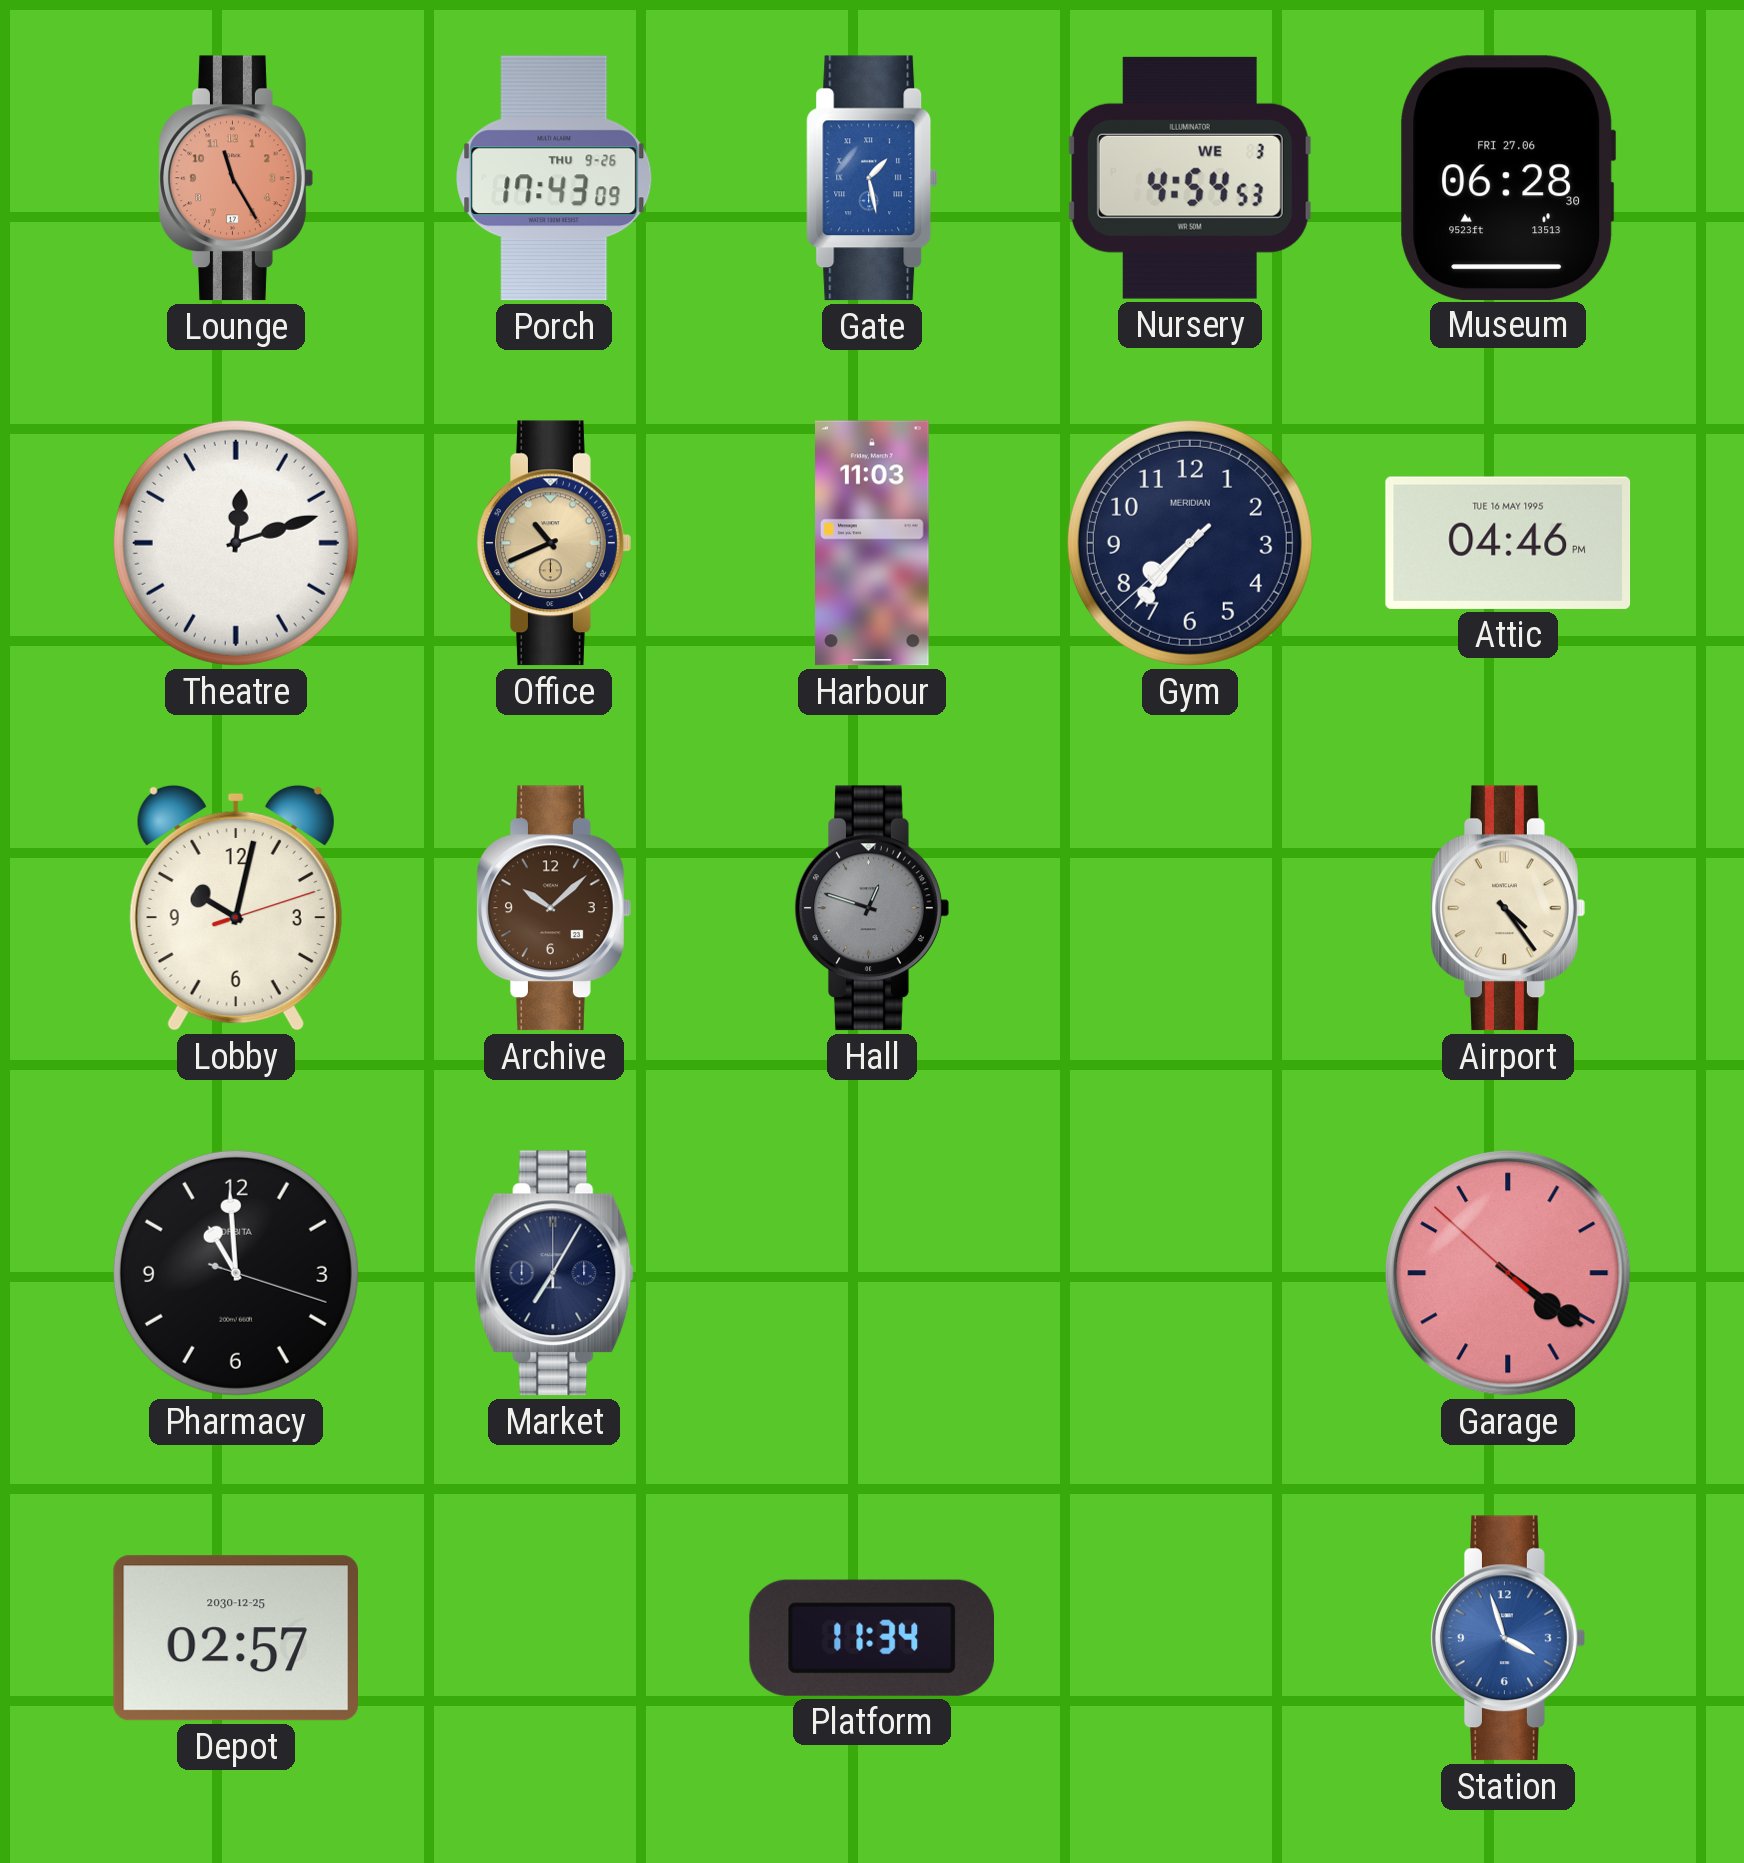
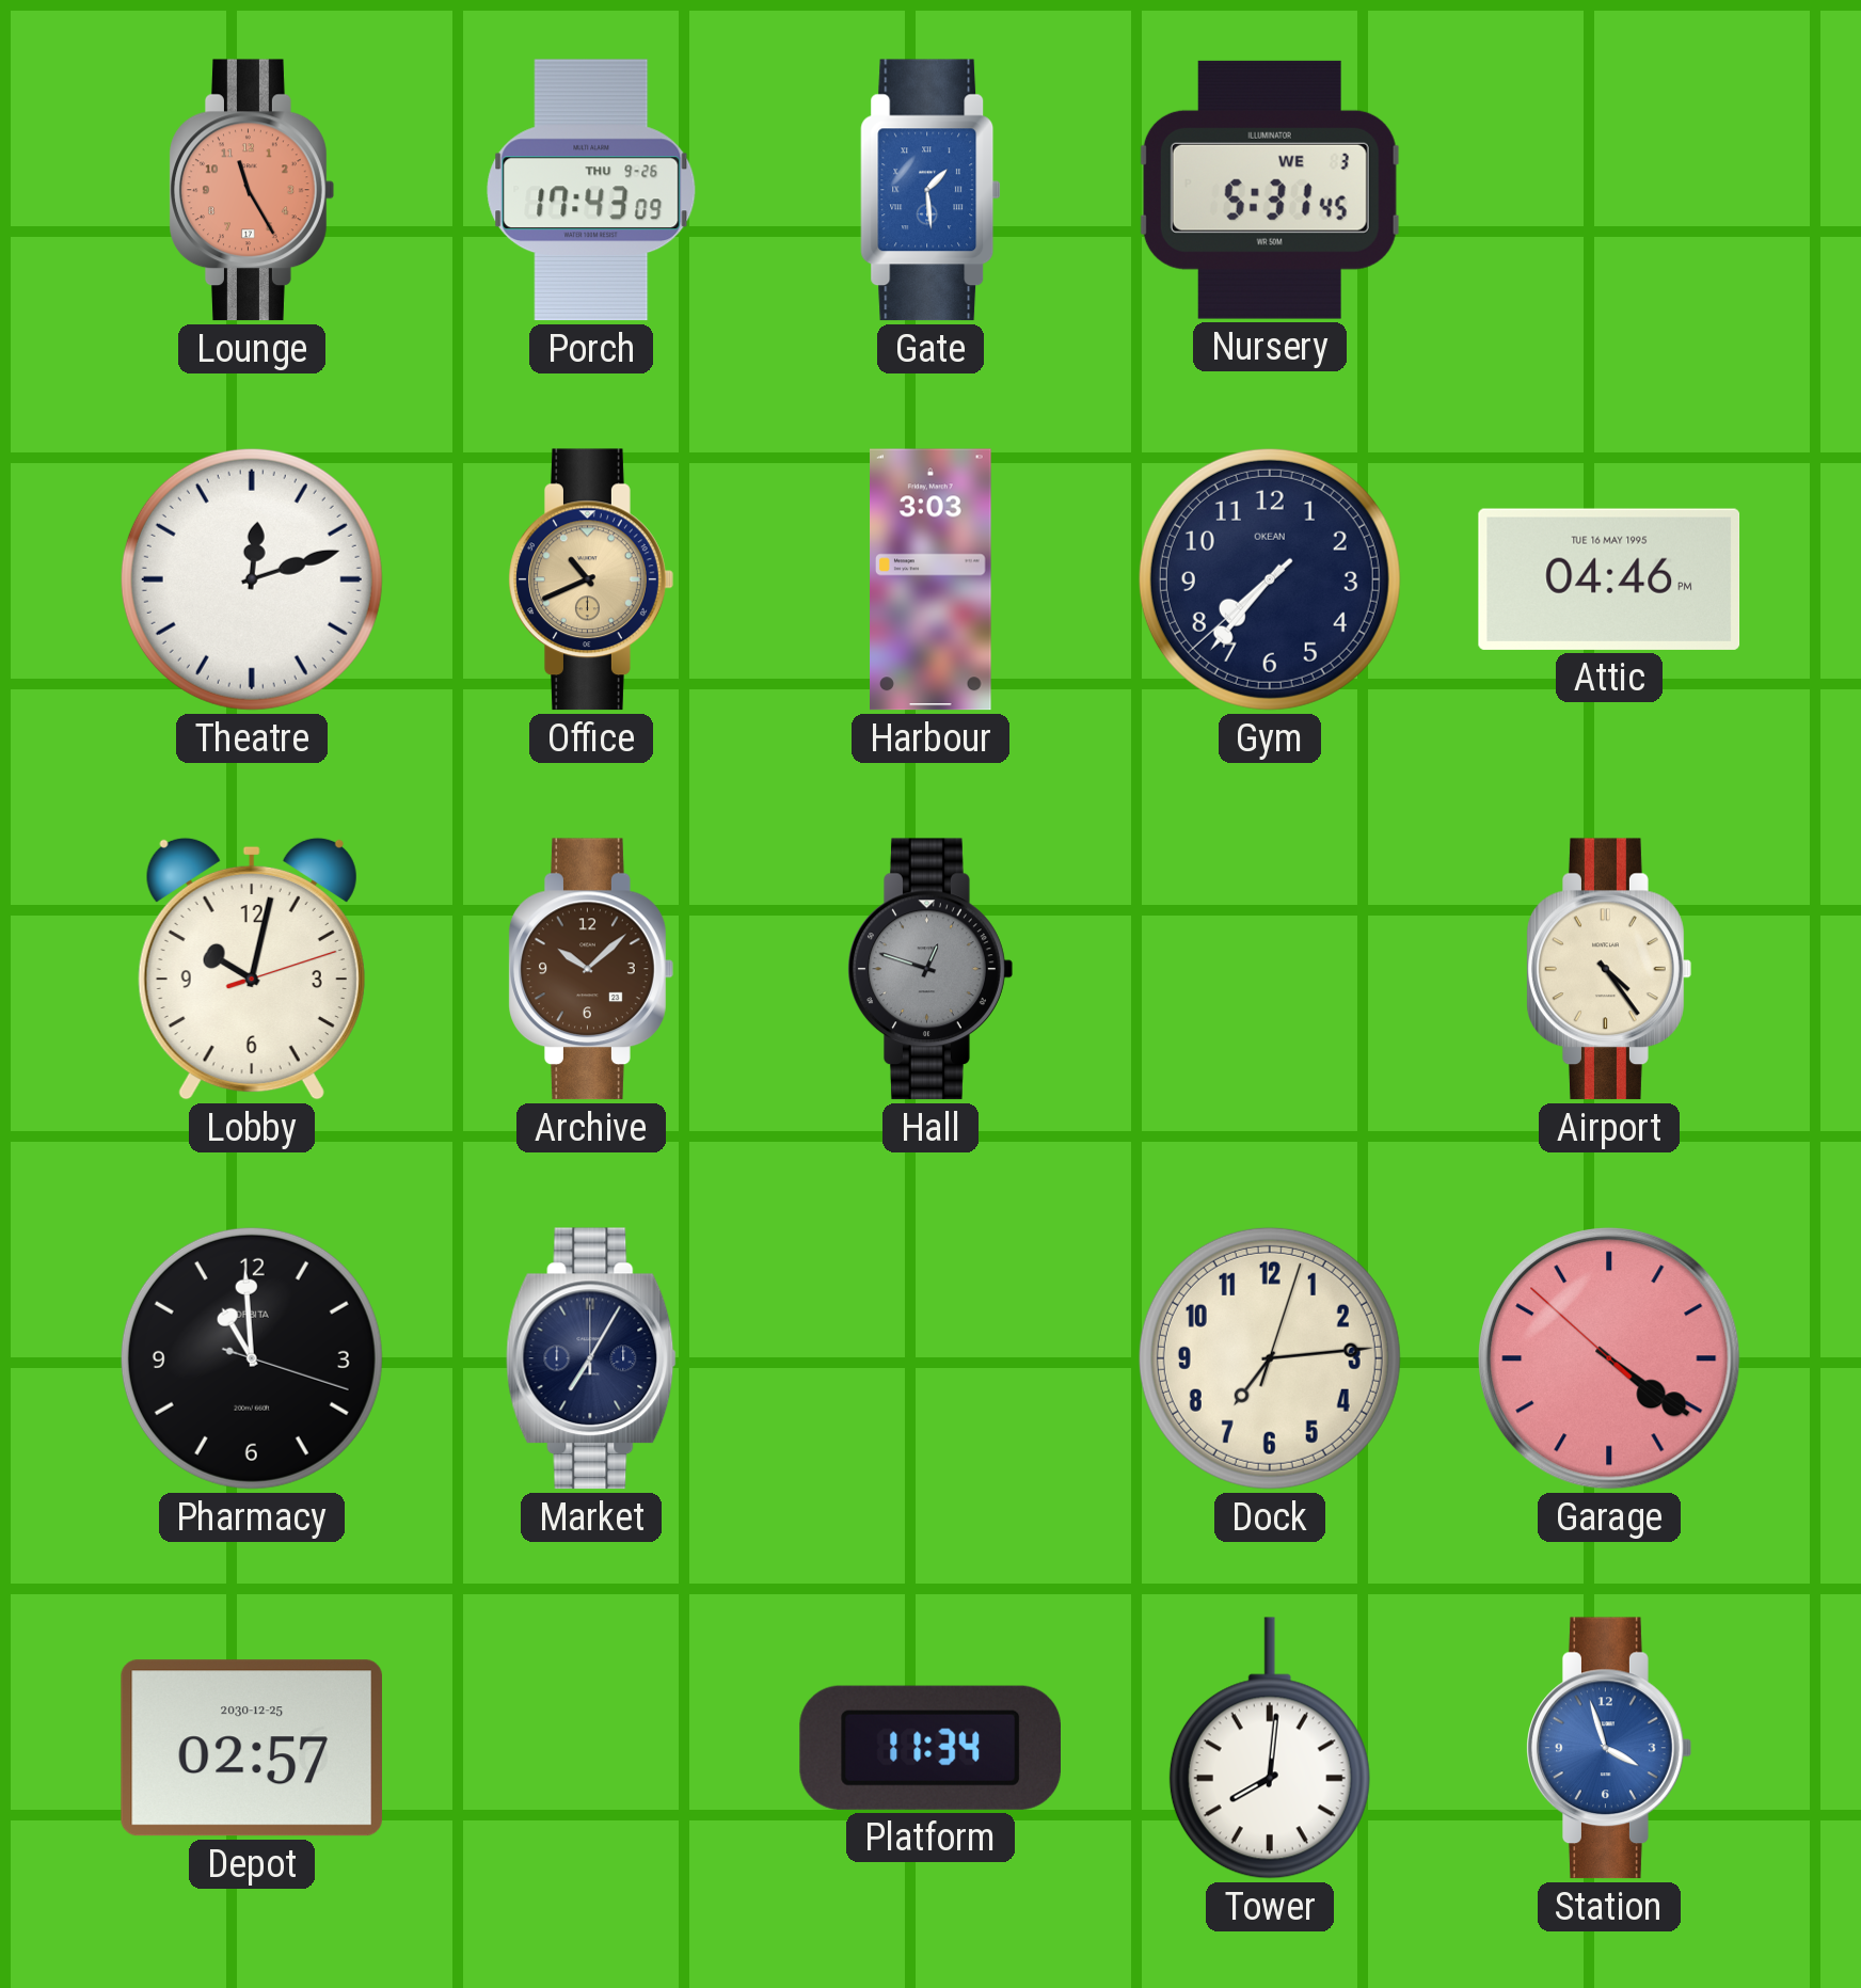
Gate: 1:28 -> 1:29 (931, 190)
Nursery: 4:54 -> 5:31 (1270, 190)
Museum: 06:28 -> none (1508, 177)
Harbour: 11:03 -> 3:03 (932, 579)
Gym brand: MERIDIAN -> OKEAN (1270, 579)
Dock: none -> 7:14 (1270, 1358)
Tower: none -> 8:01 (1270, 1748)
